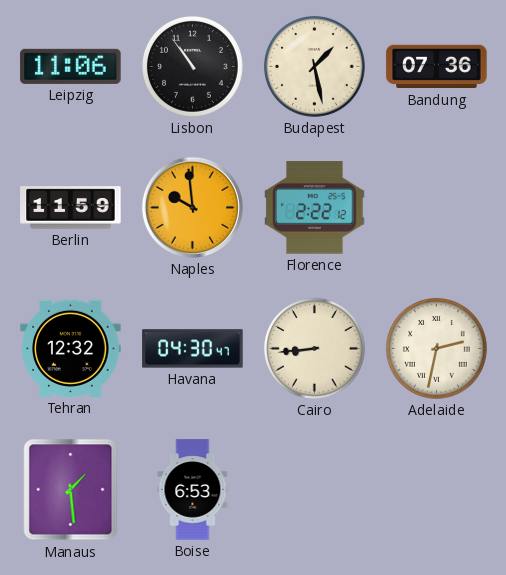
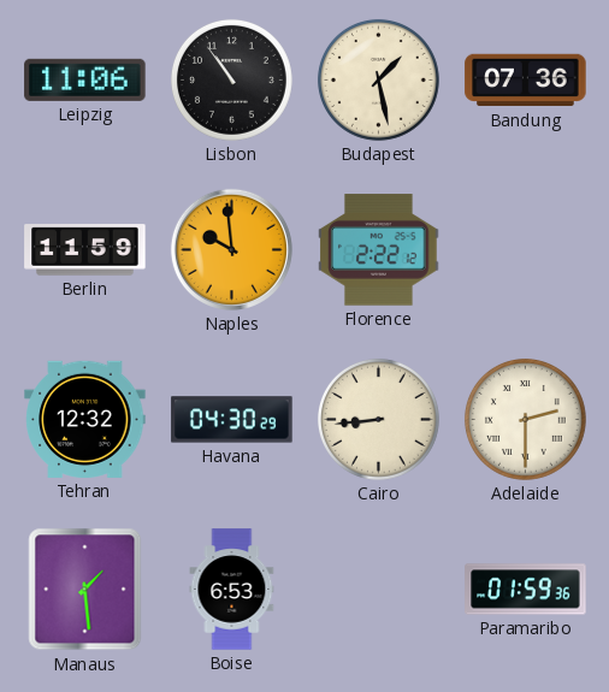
Havana: 04:30:47 -> 04:30:29 (232, 420)
Adelaide: 2:32 -> 2:30 (525, 419)
Paramaribo: none -> 01:59 (526, 590)
